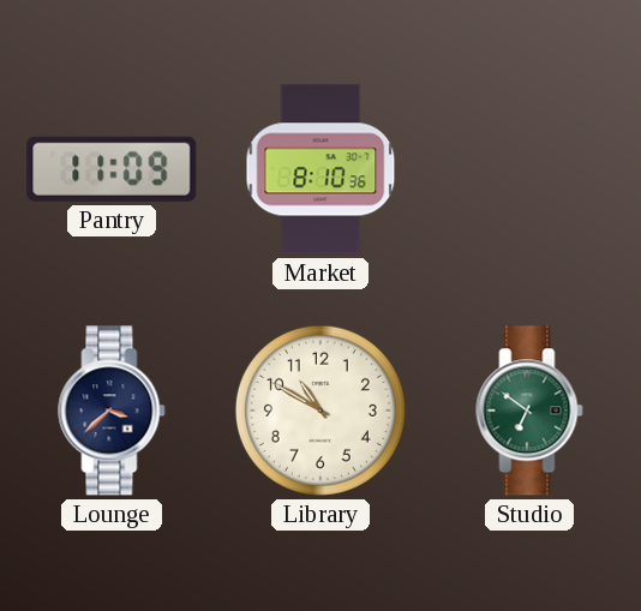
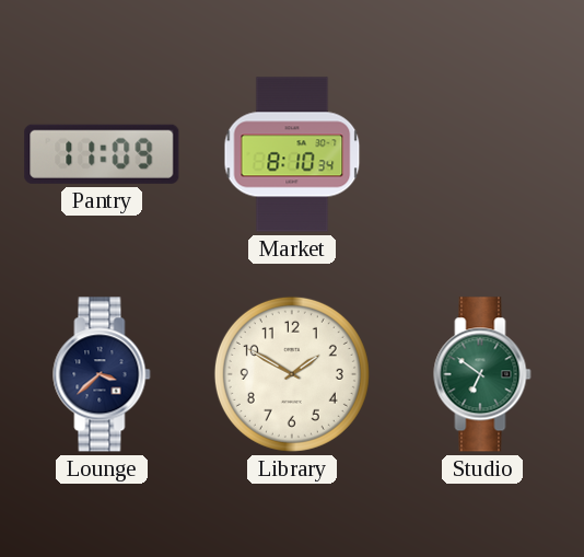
Market: 8:10:36 -> 8:10:34 (292, 154)
Library: 10:50 -> 1:50 (292, 374)
